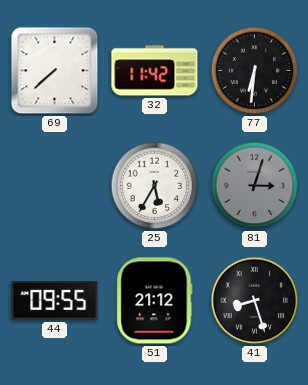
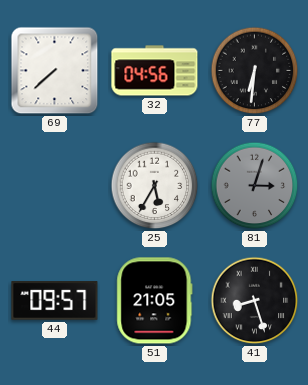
32: 11:42 -> 04:56 (155, 71)
44: 09:55 -> 09:57 (55, 301)
51: 21:12 -> 21:05 (155, 301)
